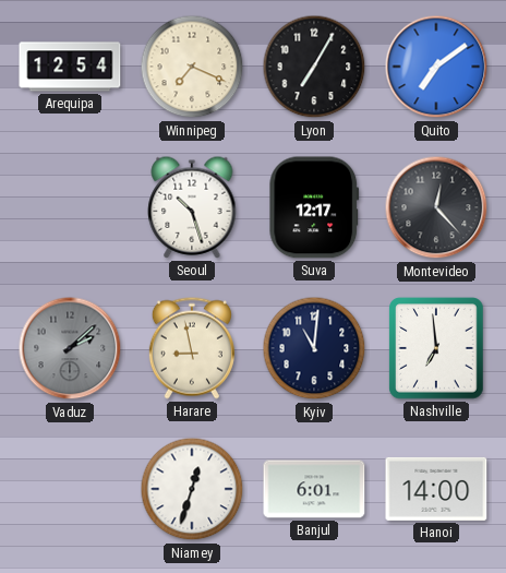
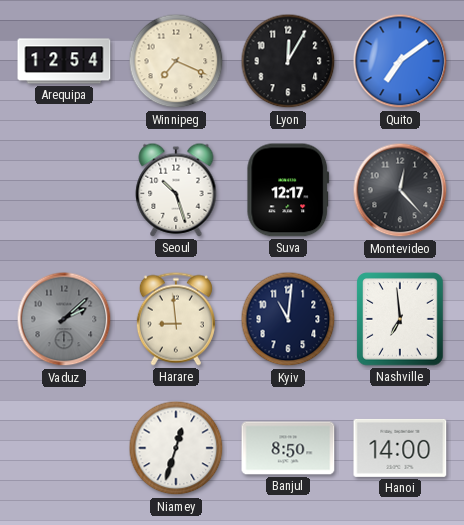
Lyon: 7:05 -> 12:05 (288, 61)
Harare: 8:58 -> 8:59 (176, 319)
Banjul: 6:01 -> 8:50 (288, 448)
